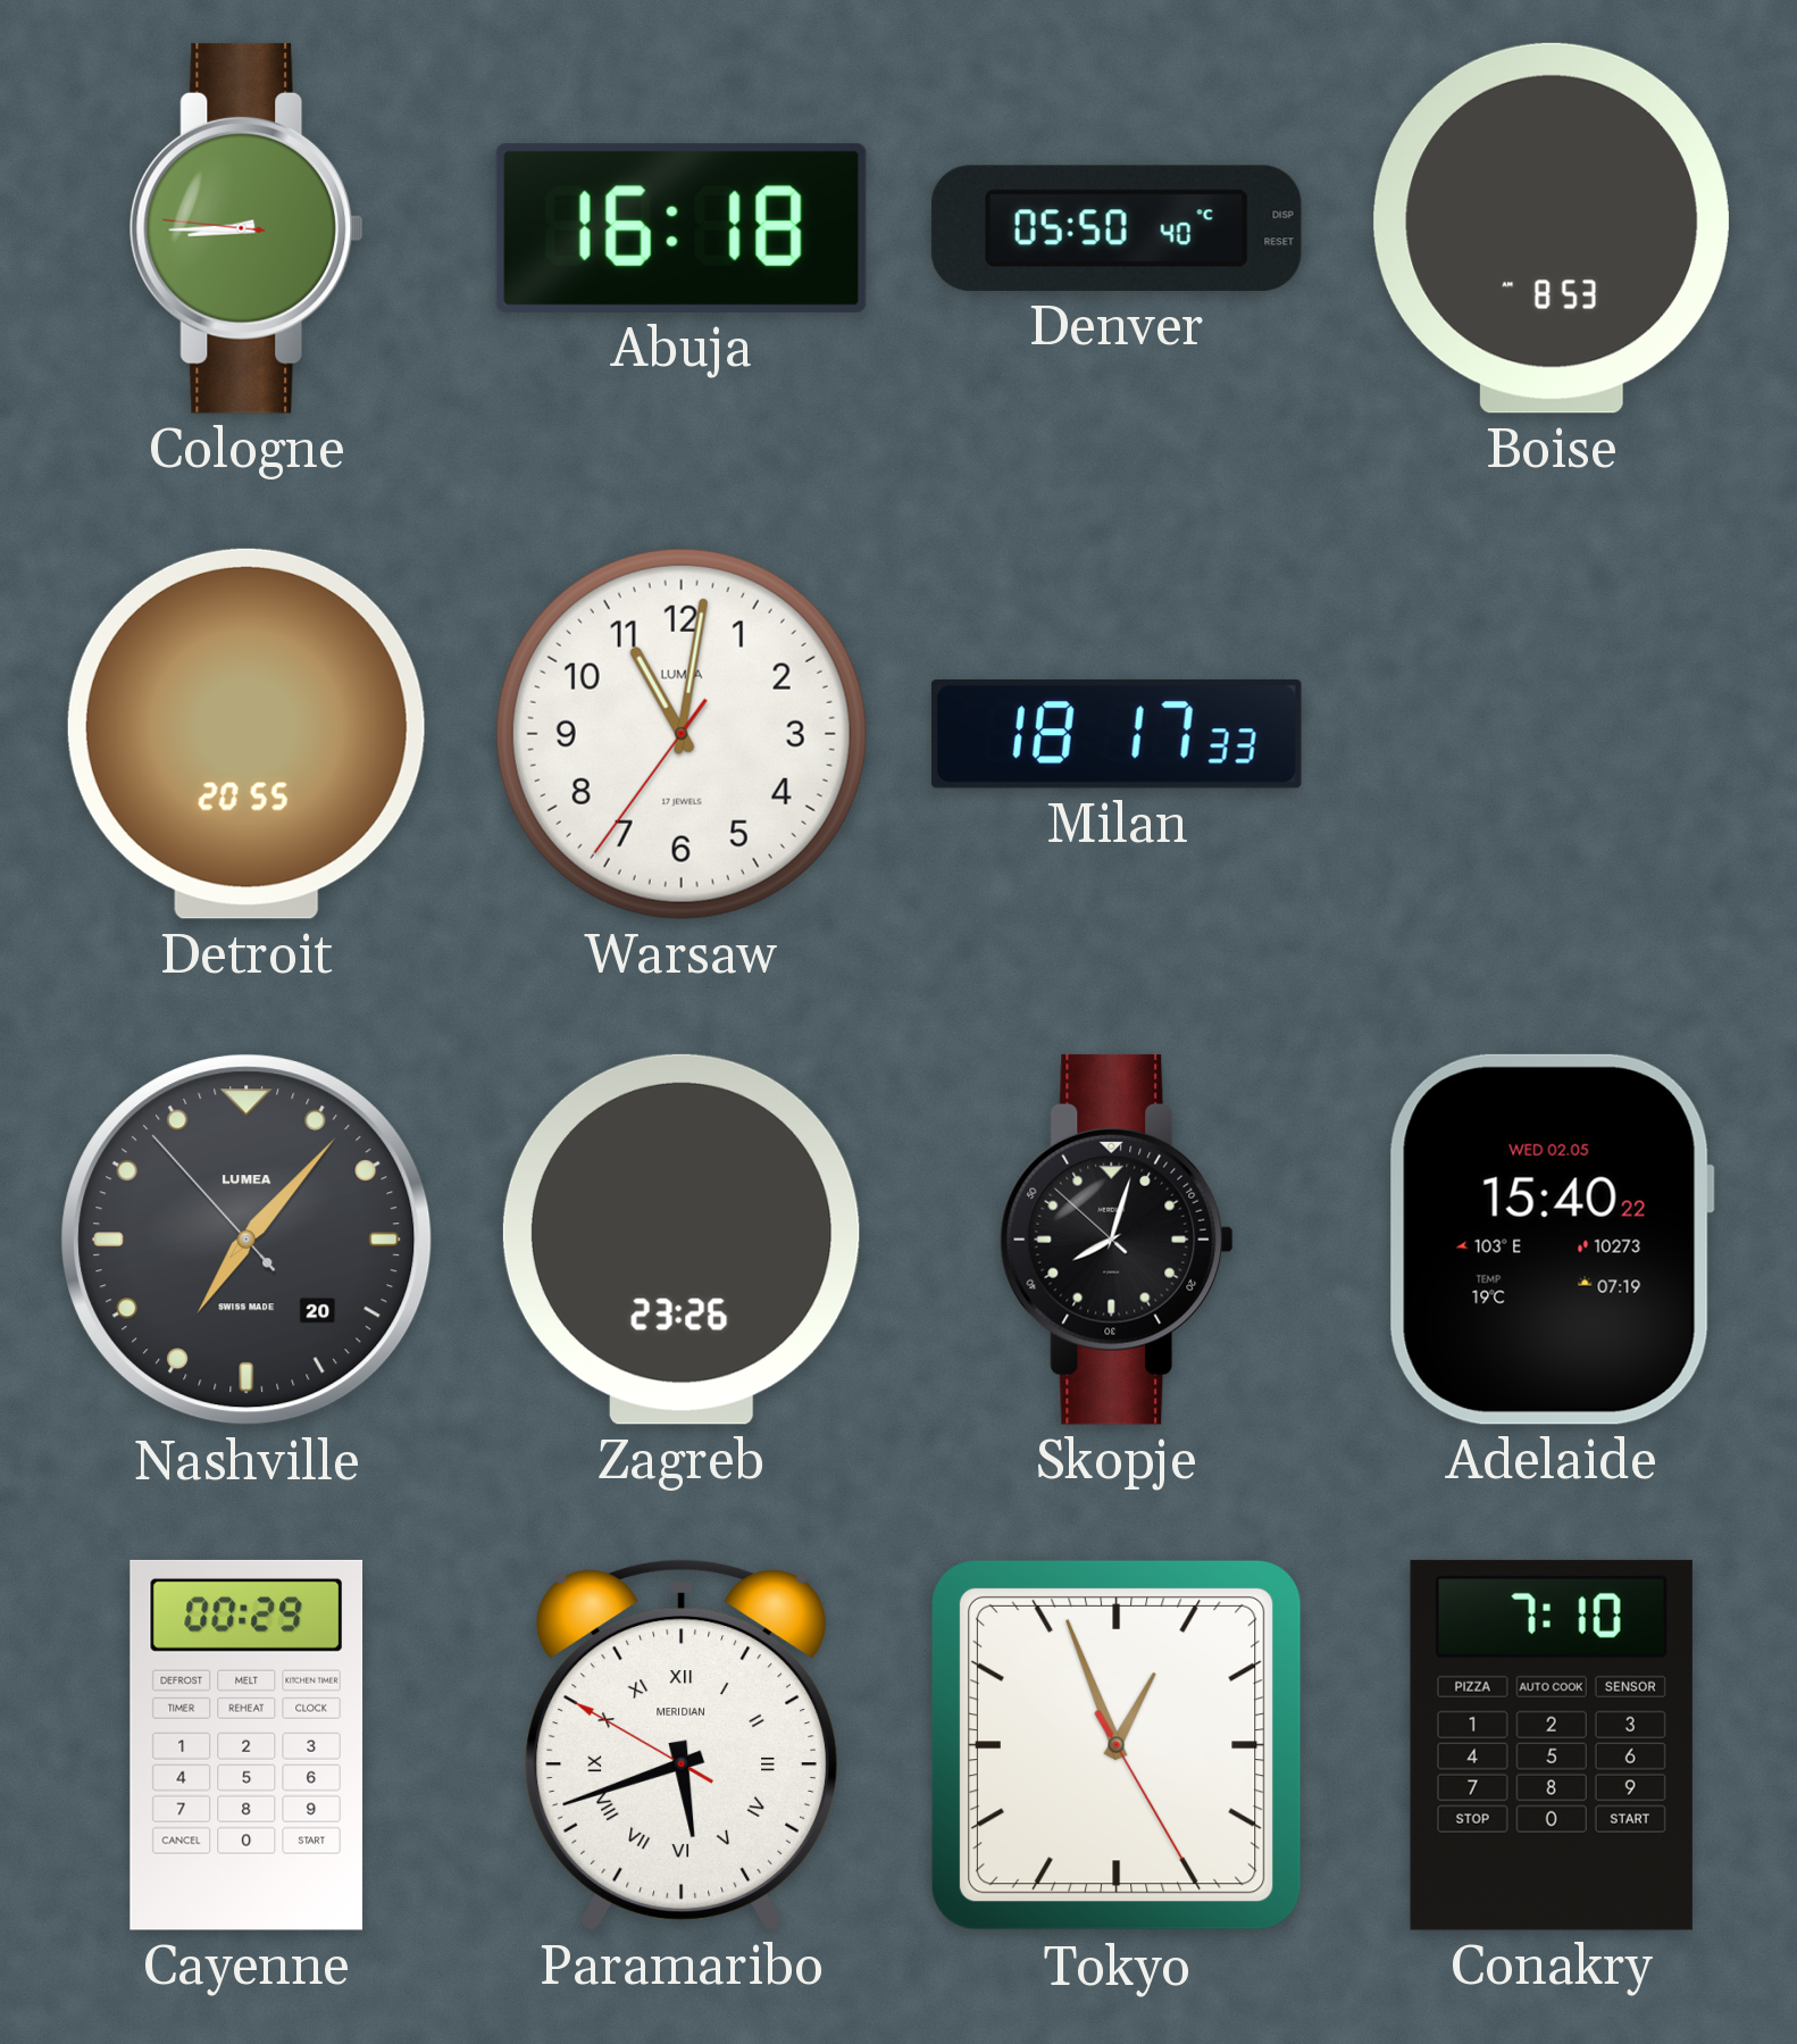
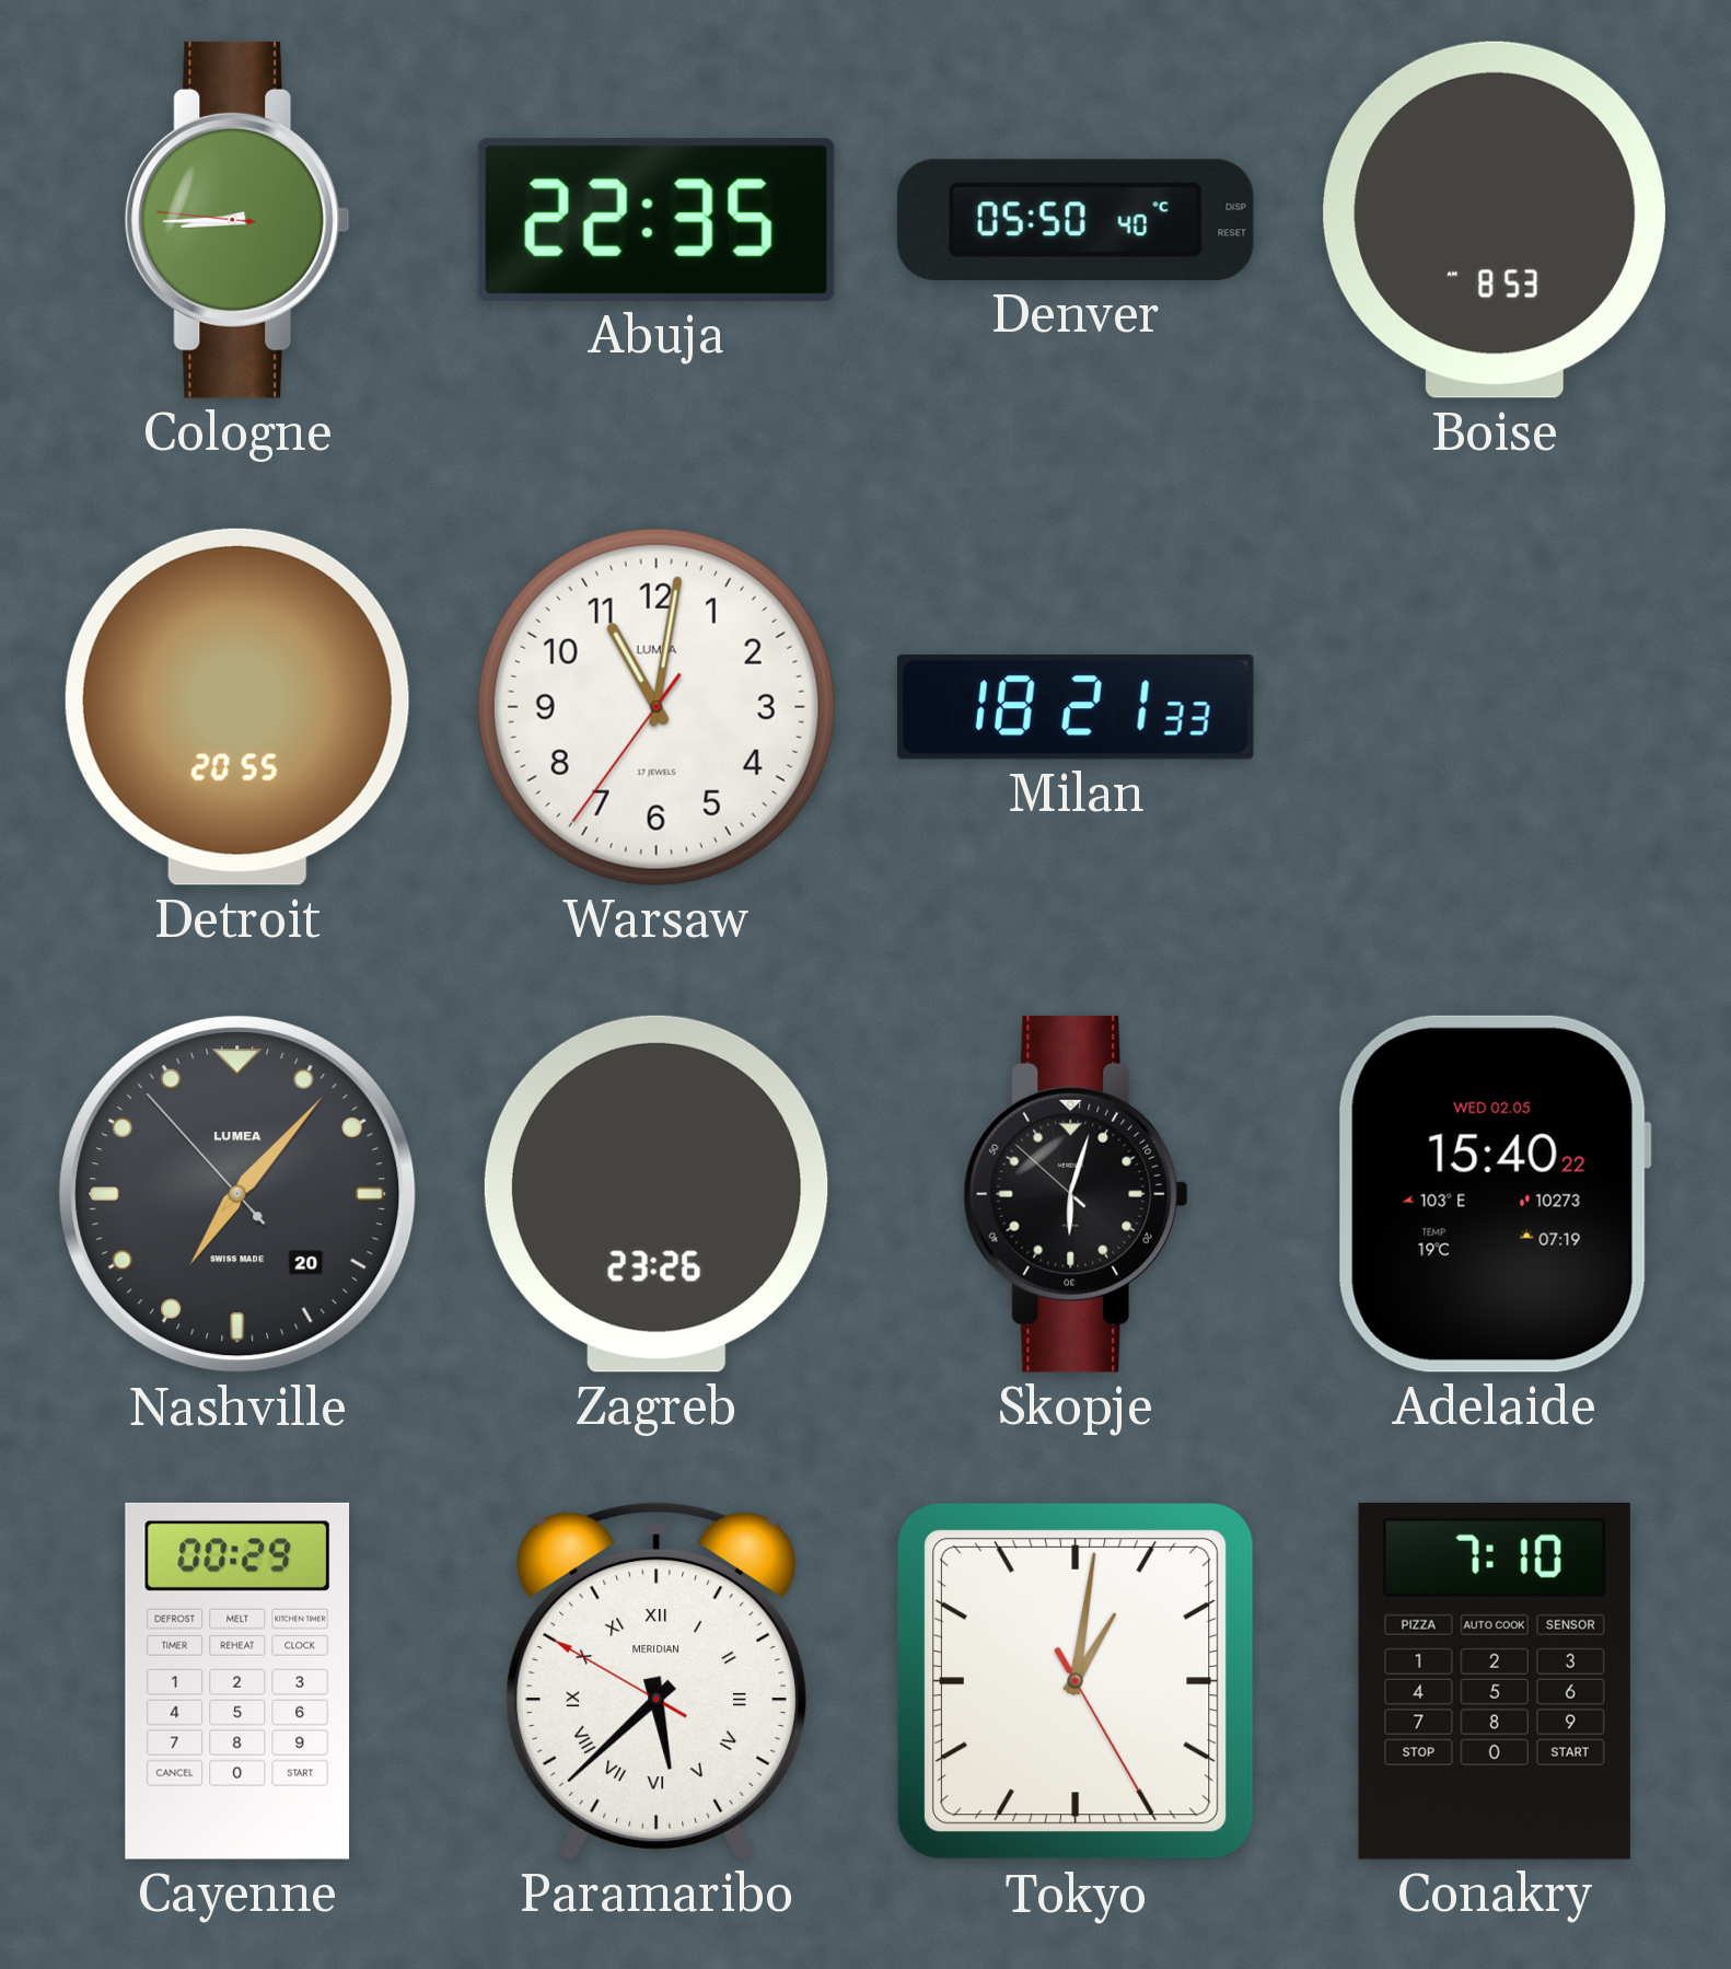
Abuja: 16:18 -> 22:35 (657, 220)
Milan: 18:17 -> 18:21 (1076, 707)
Skopje: 8:02 -> 6:02 (1076, 1194)
Paramaribo: 5:41 -> 5:37 (657, 1681)
Tokyo: 12:56 -> 1:01 (1076, 1681)
